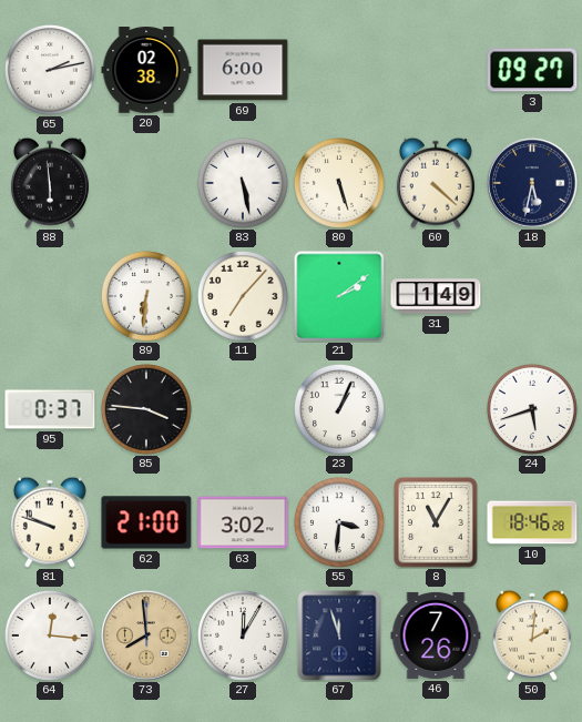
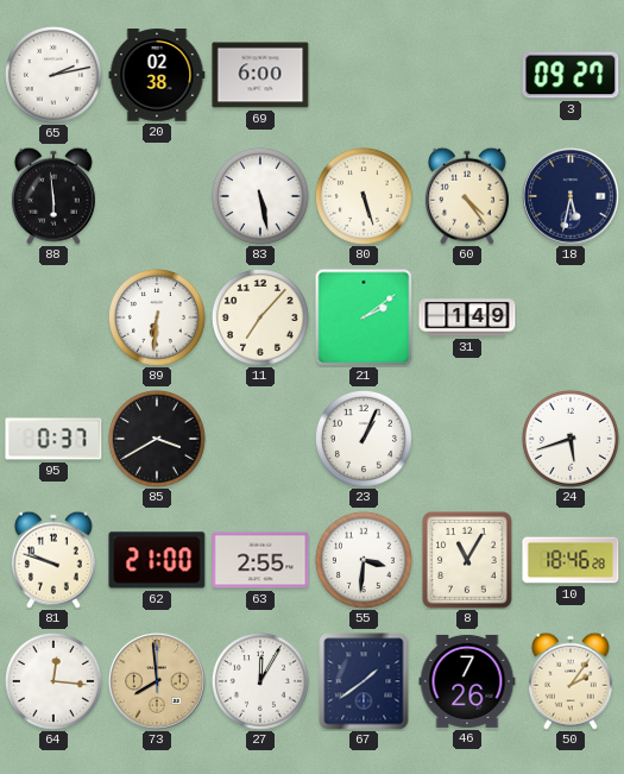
60: 4:22 -> 4:24 (467, 196)
85: 3:46 -> 3:40 (157, 439)
63: 3:02 -> 2:55 (260, 560)
67: 11:57 -> 1:39 (364, 681)
50: 2:01 -> 2:06 (571, 681)
